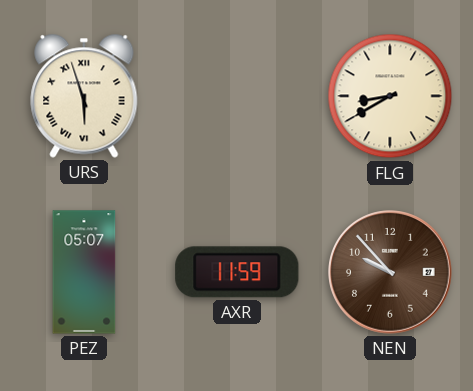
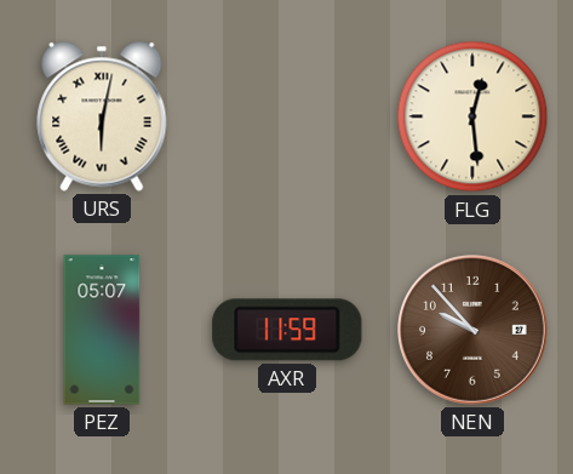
URS: 5:57 -> 6:02 (102, 116)
FLG: 8:40 -> 12:29 (472, 116)
